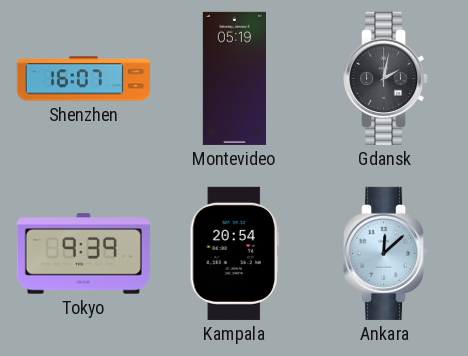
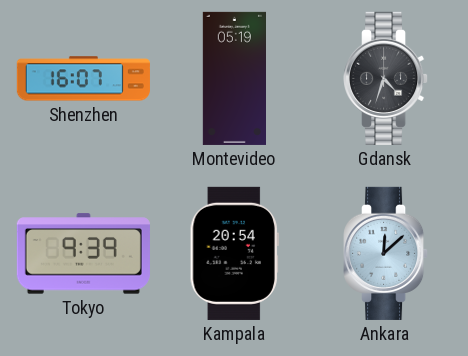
Gdansk: 2:02 -> 4:33 (387, 78)
